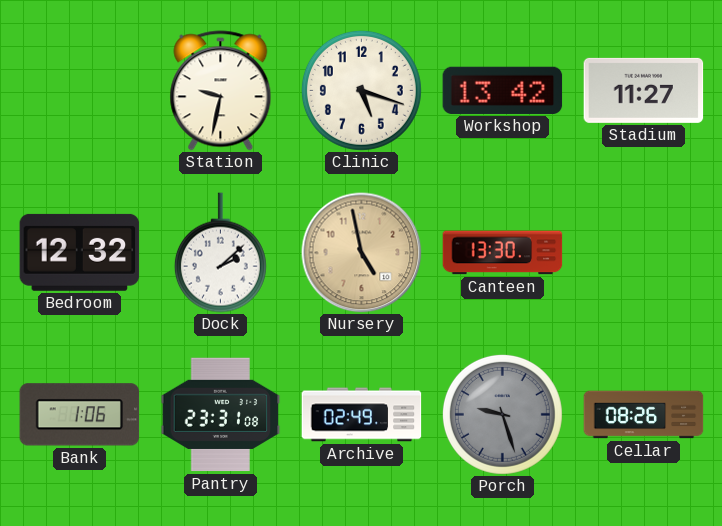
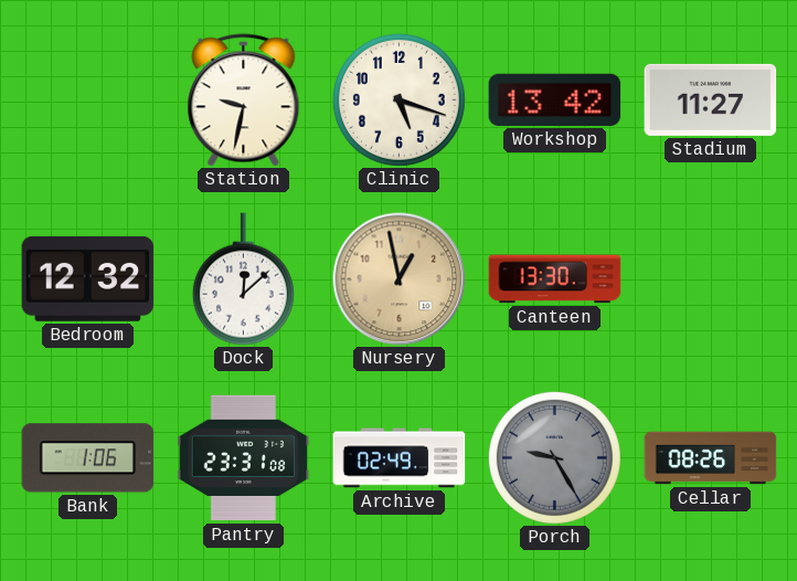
Dock: 2:08 -> 12:08 (243, 279)
Nursery: 4:58 -> 12:58 (400, 279)
Porch: 9:27 -> 9:25 (554, 457)
